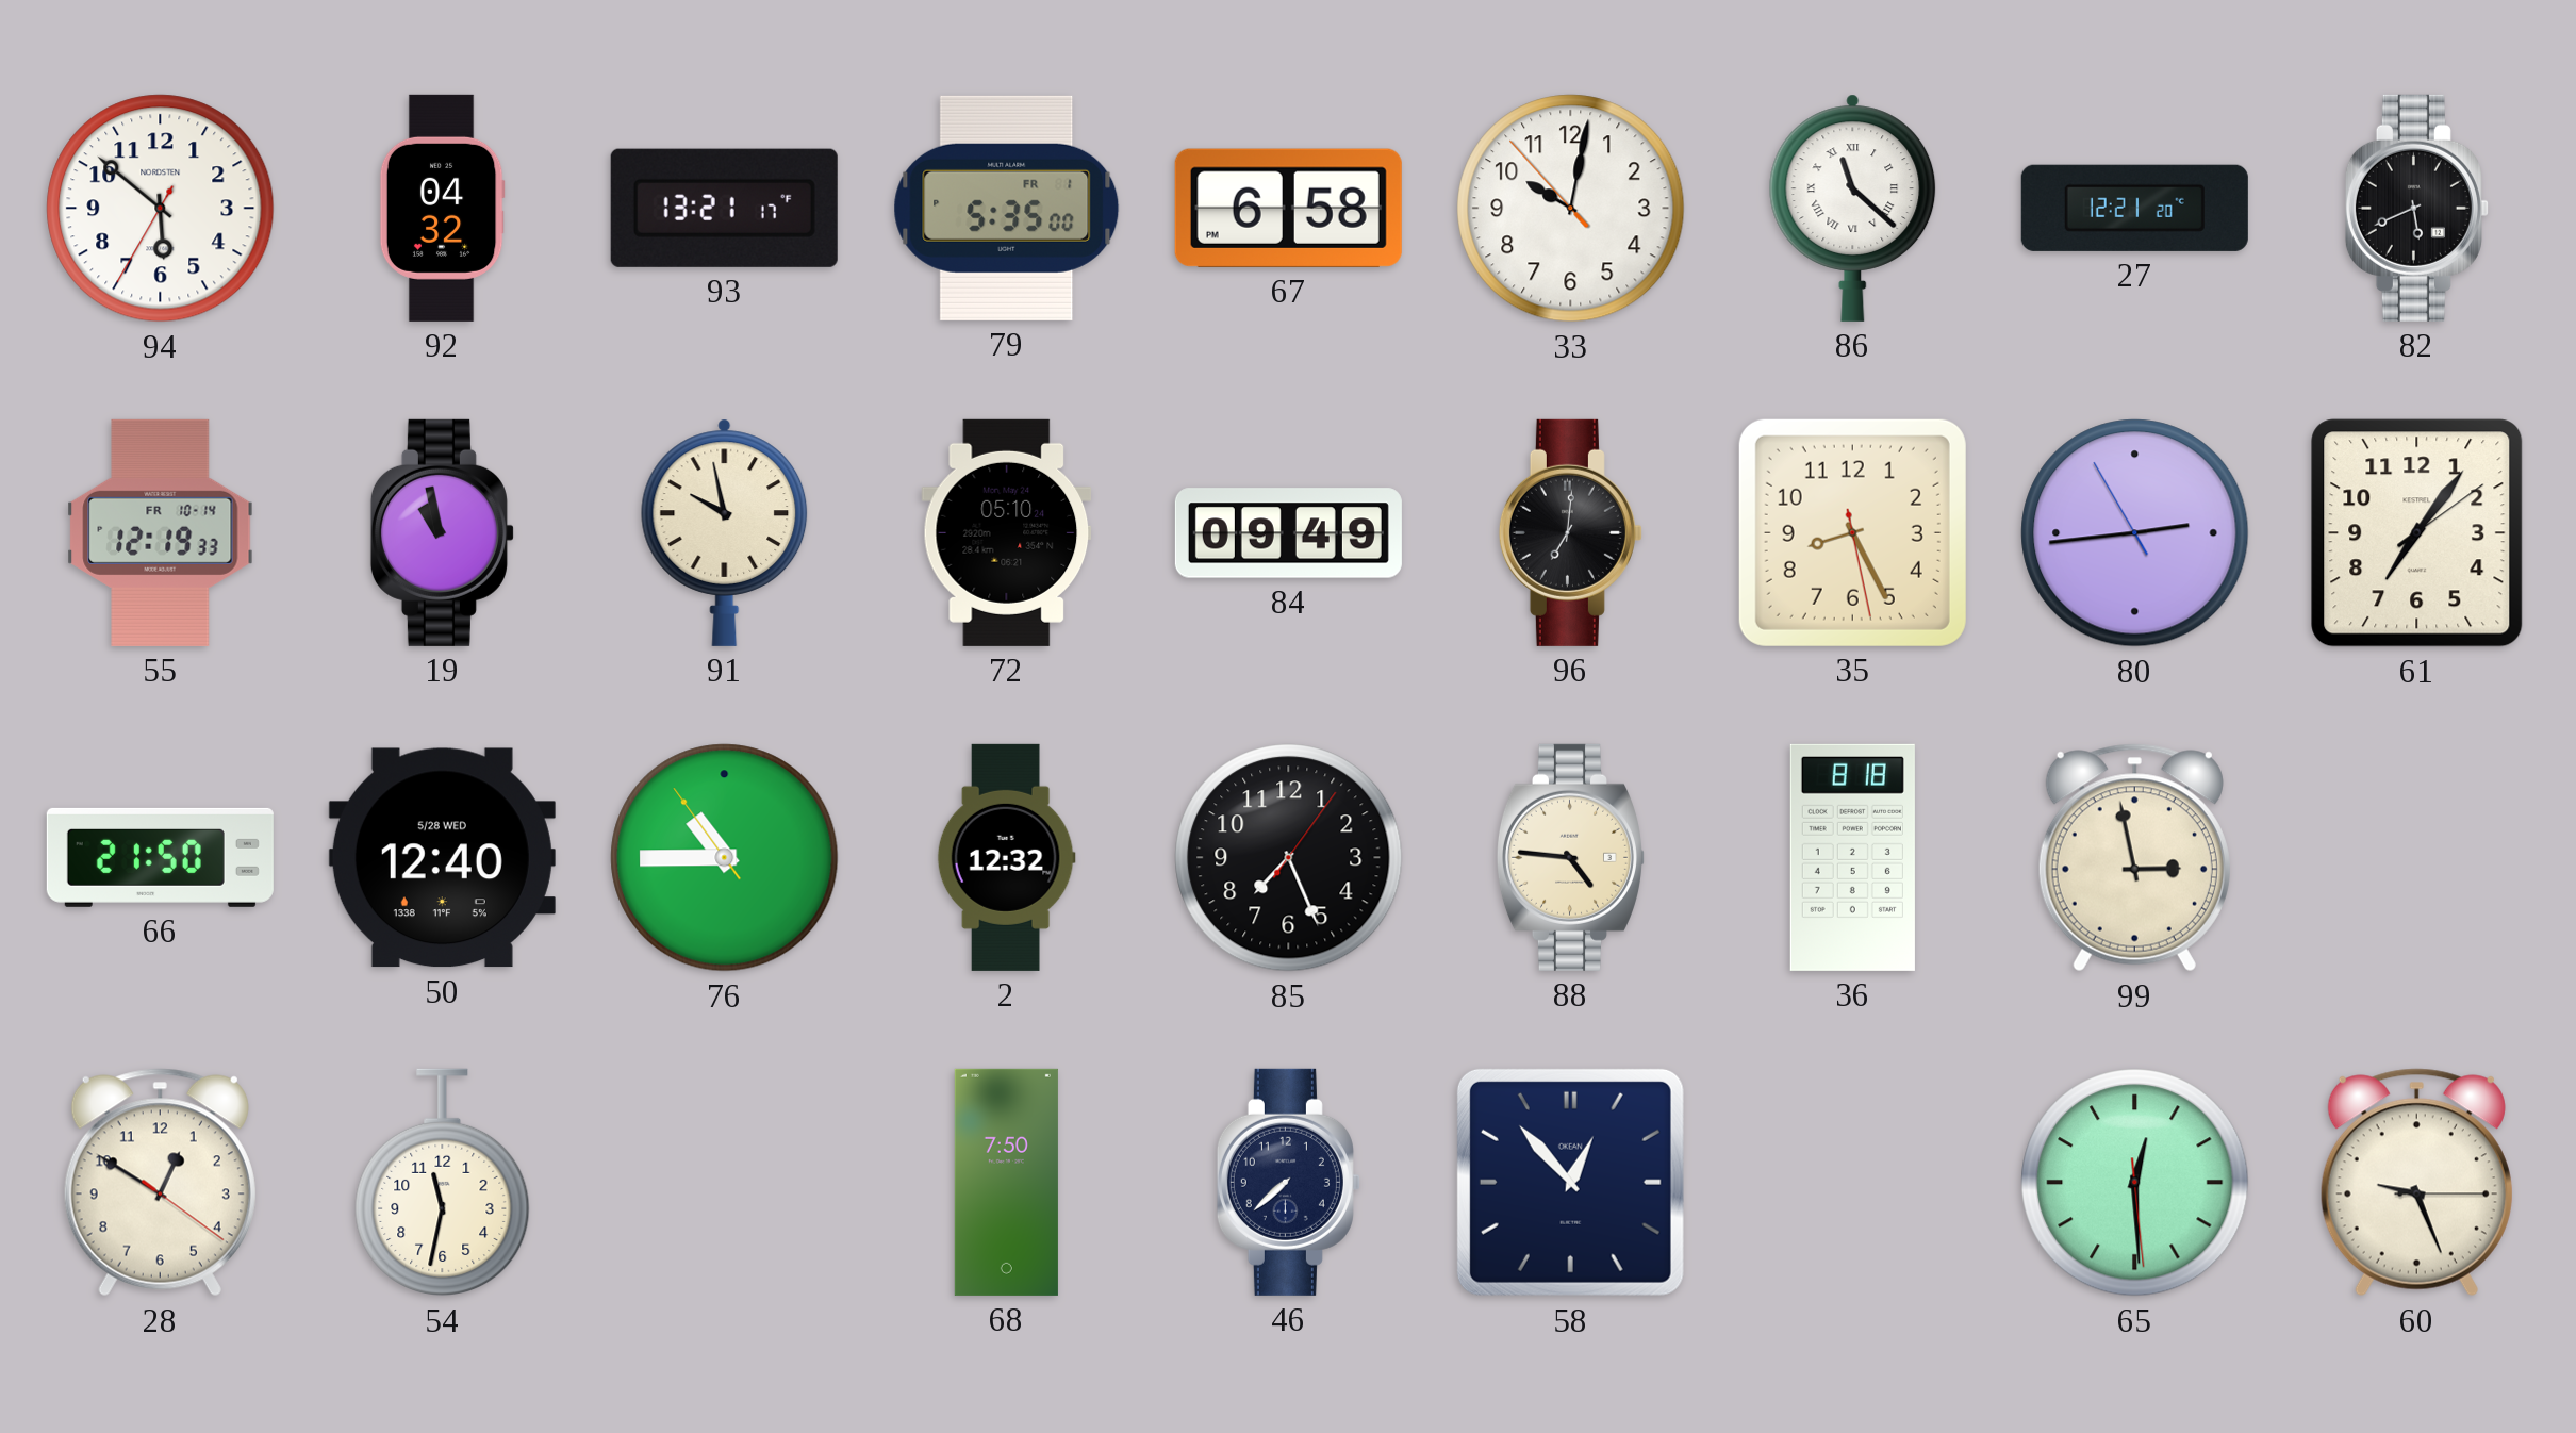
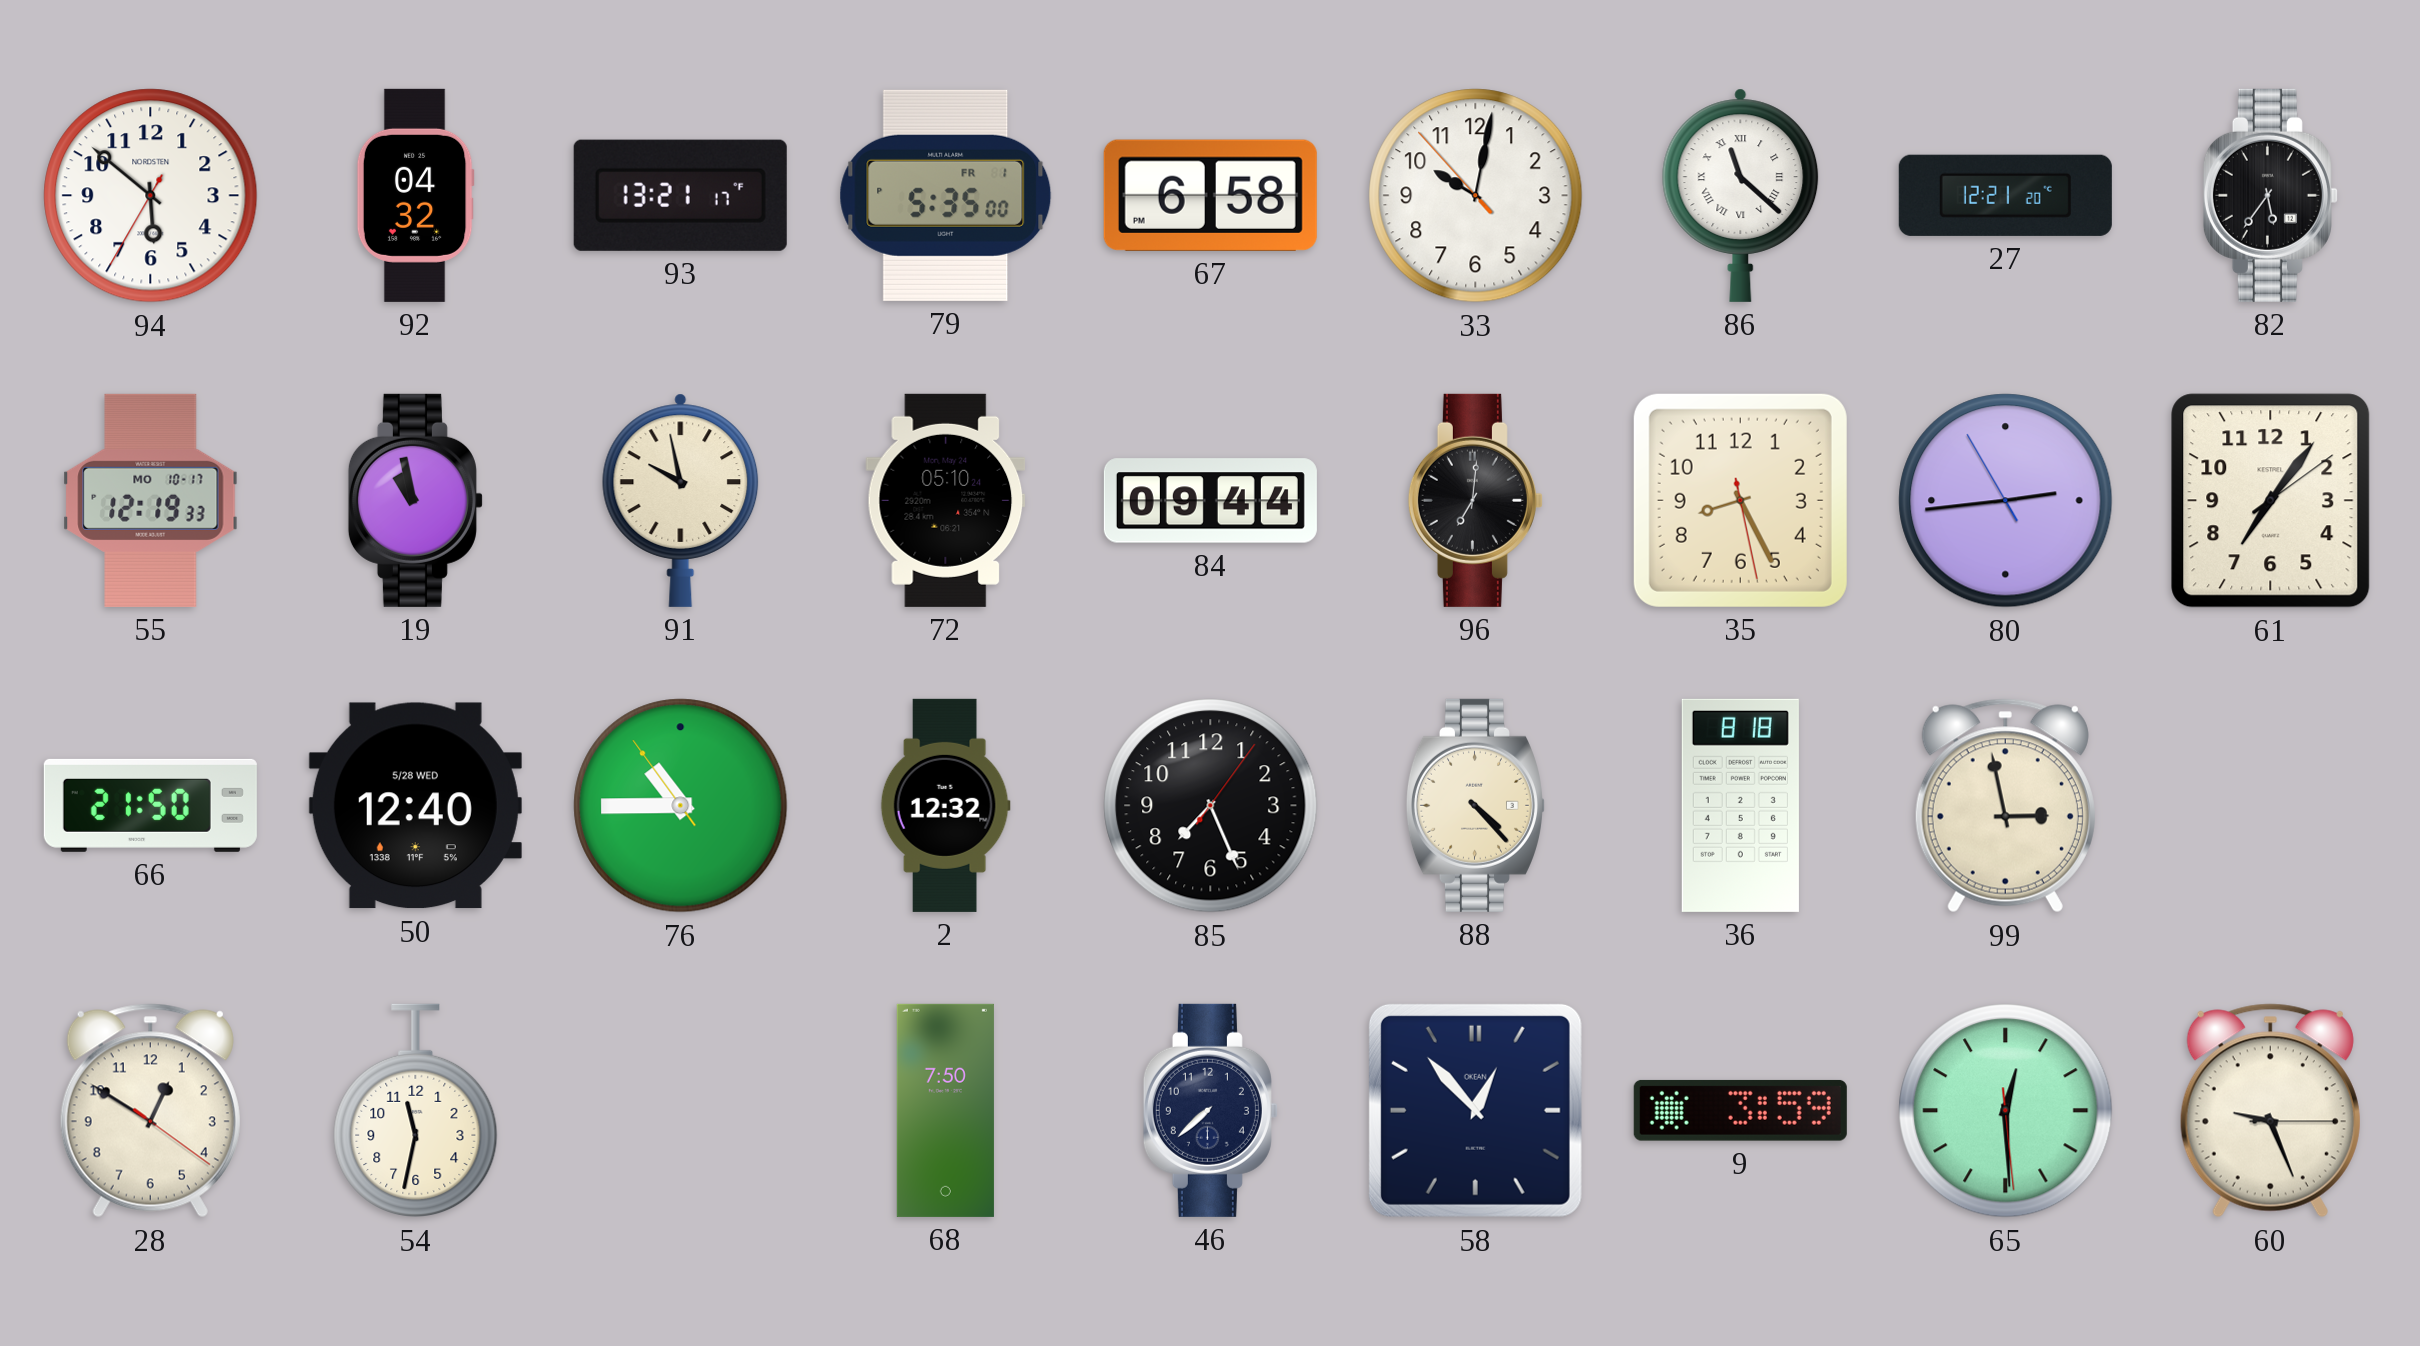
82: 5:41 -> 5:36 (2270, 195)
55 date: FR 10-14 -> MO 10-17 (151, 500)
84: 09:49 -> 09:44 (1210, 501)
88: 4:46 -> 4:23 (1475, 805)
9: none -> 3:59 (1740, 1110)
